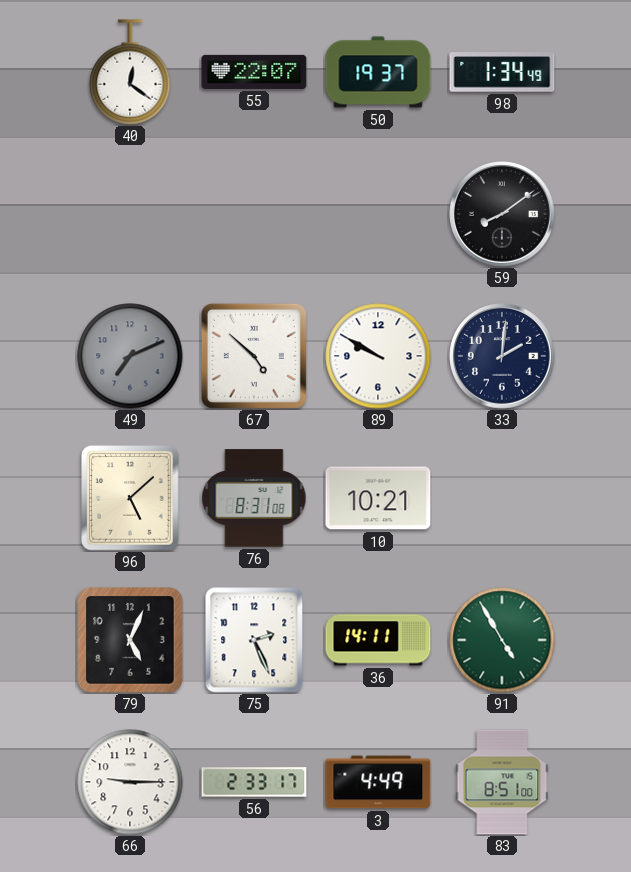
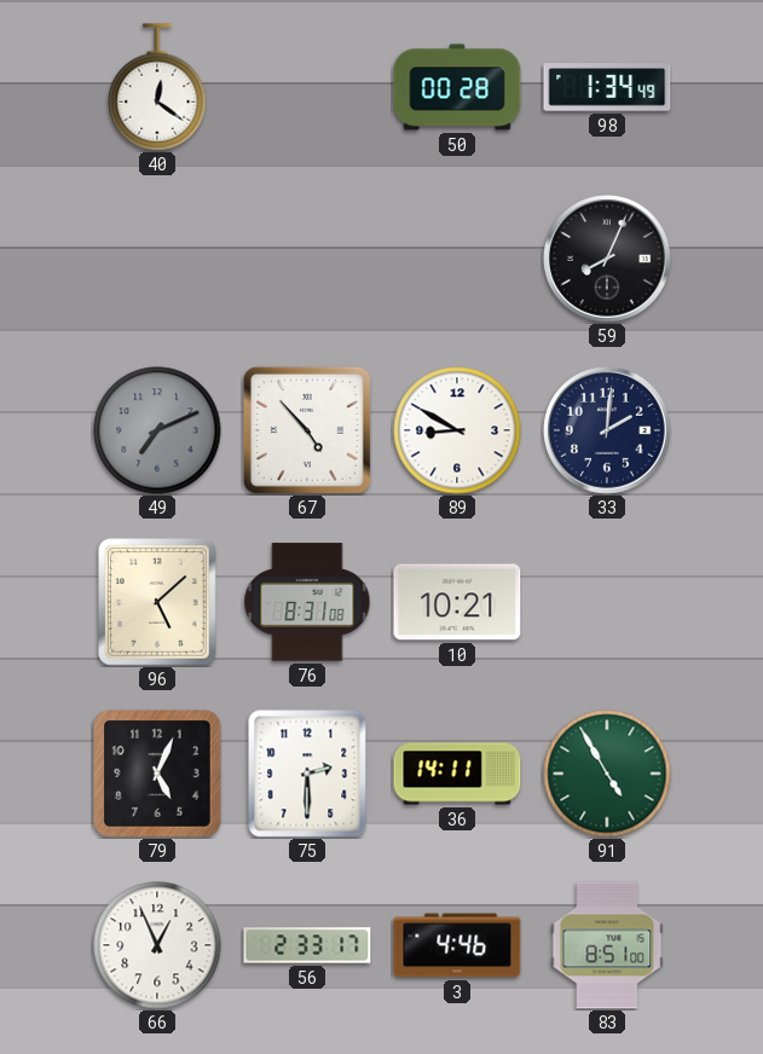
55: 22:07 -> none (254, 72)
50: 19:37 -> 00:28 (457, 87)
59: 8:09 -> 8:04 (607, 259)
67: 4:52 -> 4:53 (307, 430)
89: 9:50 -> 8:50 (457, 430)
75: 2:26 -> 2:30 (307, 774)
66: 9:15 -> 12:56 (157, 945)
3: 4:49 -> 4:46 (457, 945)
